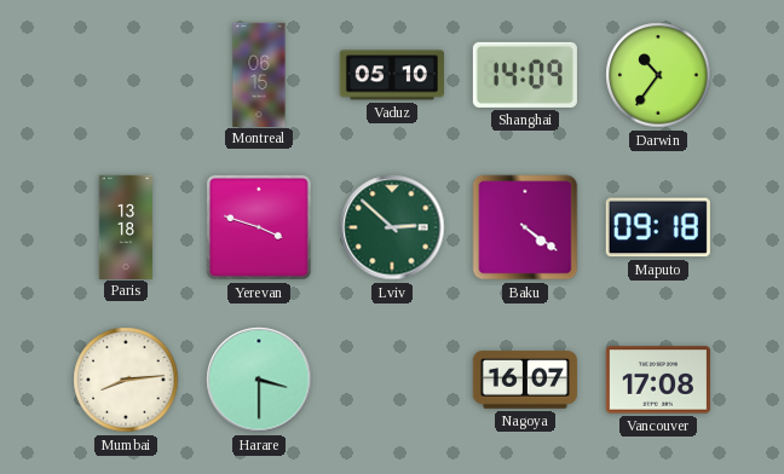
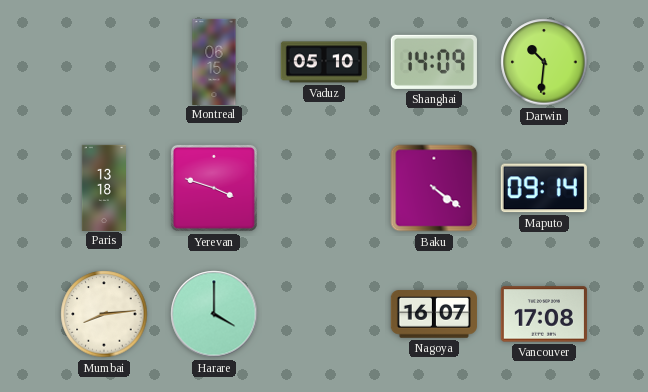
Darwin: 10:36 -> 10:31 (544, 62)
Lviv: 2:52 -> none (392, 227)
Maputo: 09:18 -> 09:14 (544, 188)
Harare: 3:30 -> 4:00 (214, 314)
